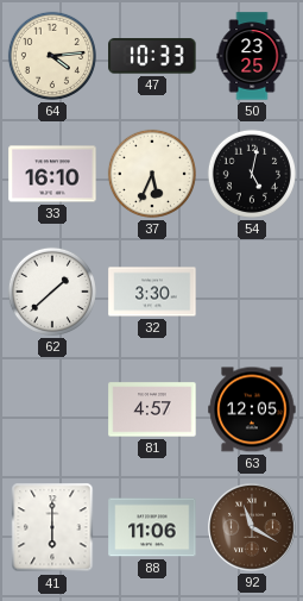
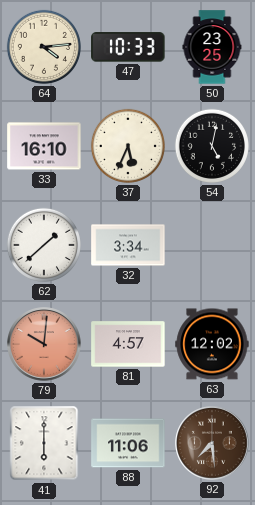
32: 3:30 -> 3:34 (128, 245)
79: none -> 10:01 (44, 344)
63: 12:05 -> 12:02 (212, 344)
92: 11:20 -> 7:29 (212, 443)
